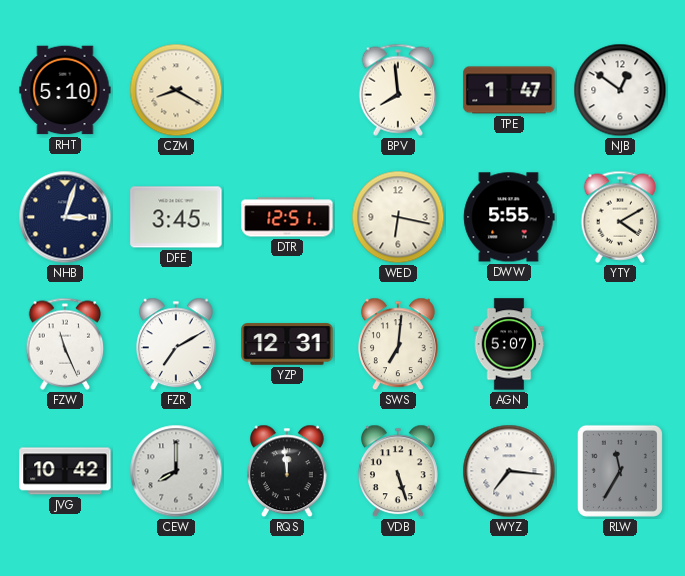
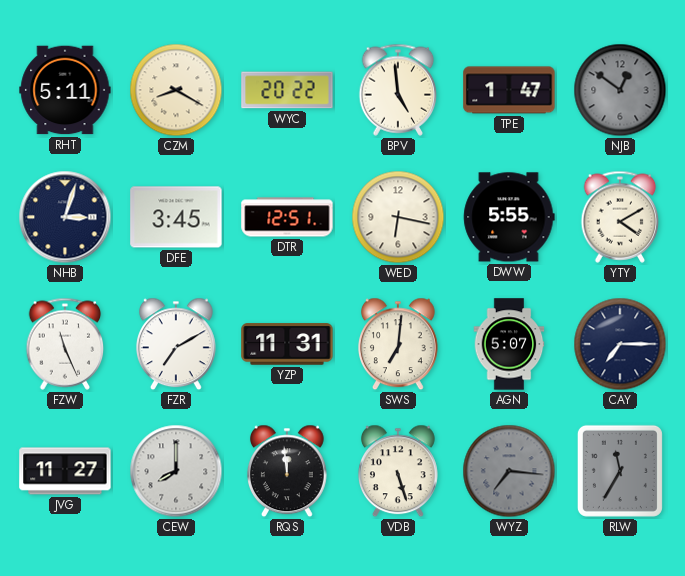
RHT: 5:10 -> 5:11 (65, 90)
WYC: none -> 20:22 (287, 90)
BPV: 7:59 -> 4:59 (398, 90)
NJB dial: white -> grey (620, 90)
YZP: 12:31 -> 11:31 (287, 344)
CAY: none -> 7:15 (620, 344)
JVG: 10:42 -> 11:27 (65, 471)
WYZ dial: white -> grey (509, 471)
